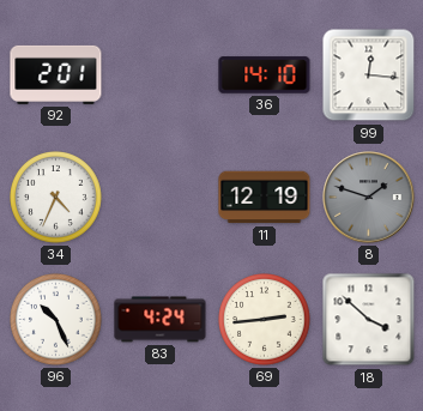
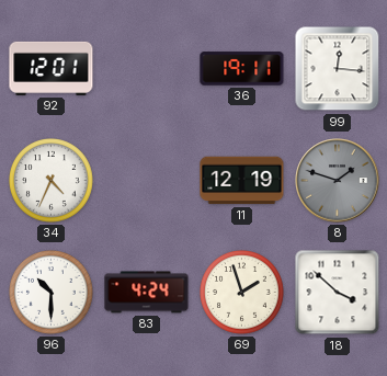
92: 2:01 -> 12:01 (52, 68)
36: 14:10 -> 19:11 (242, 69)
96: 10:26 -> 10:30 (52, 293)
69: 2:44 -> 1:57 (242, 293)
